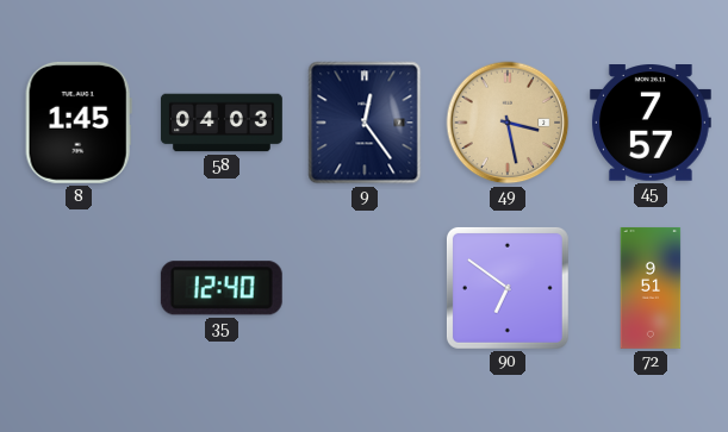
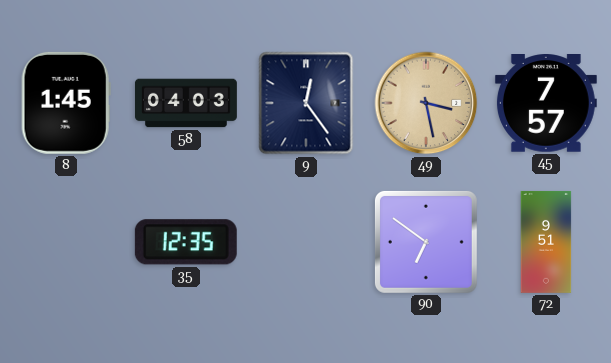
35: 12:40 -> 12:35 (186, 242)
